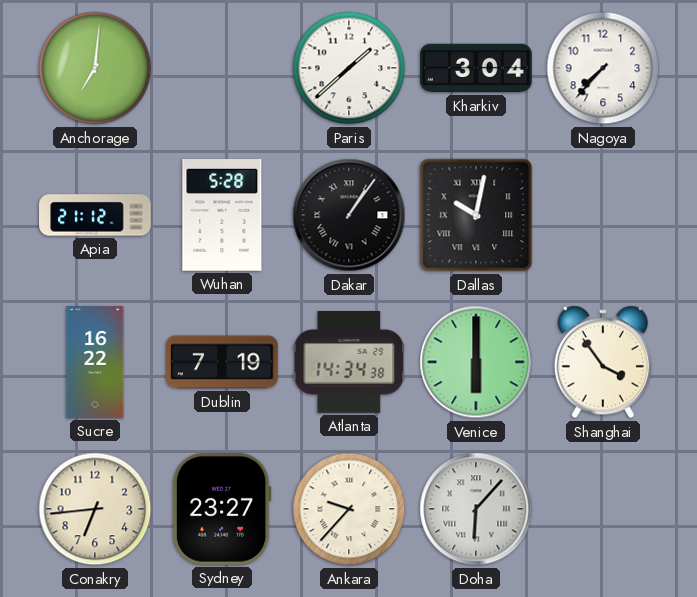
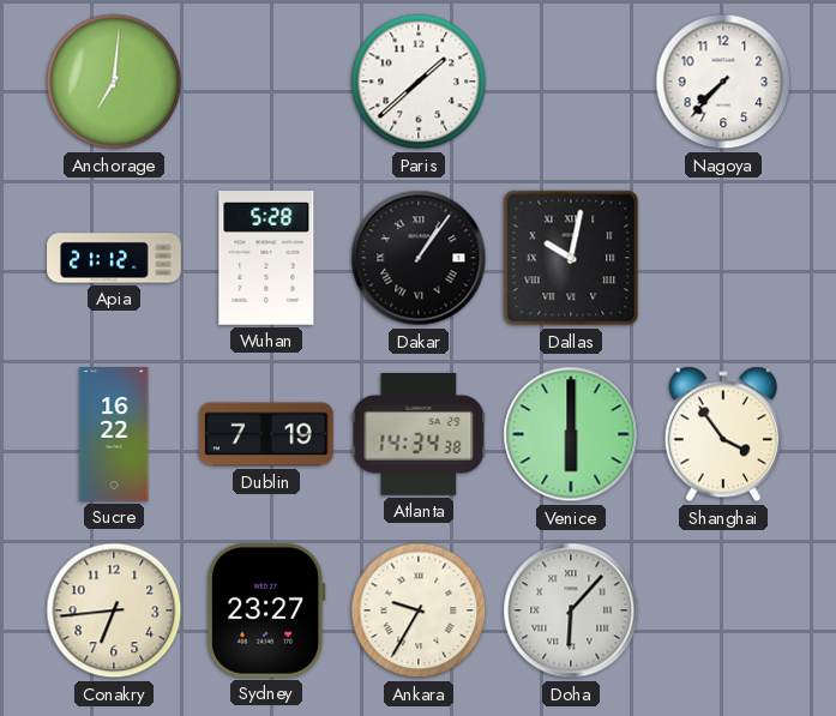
Kharkiv: 3:04 -> none (476, 68)
Ankara: 9:37 -> 9:35 (419, 610)
